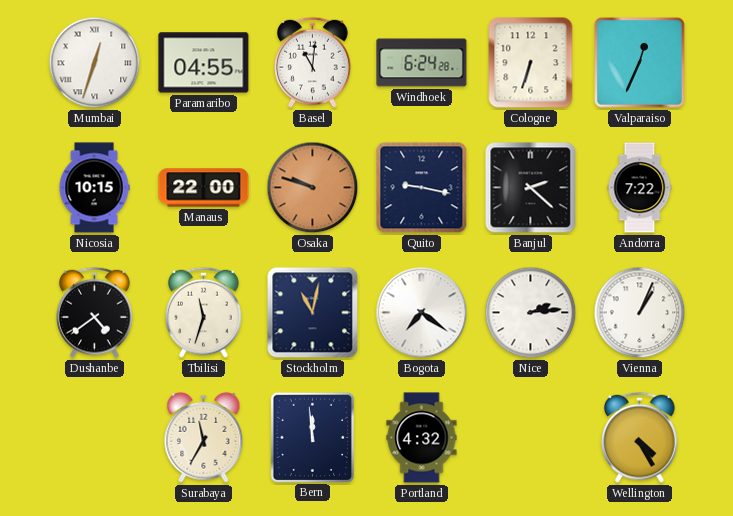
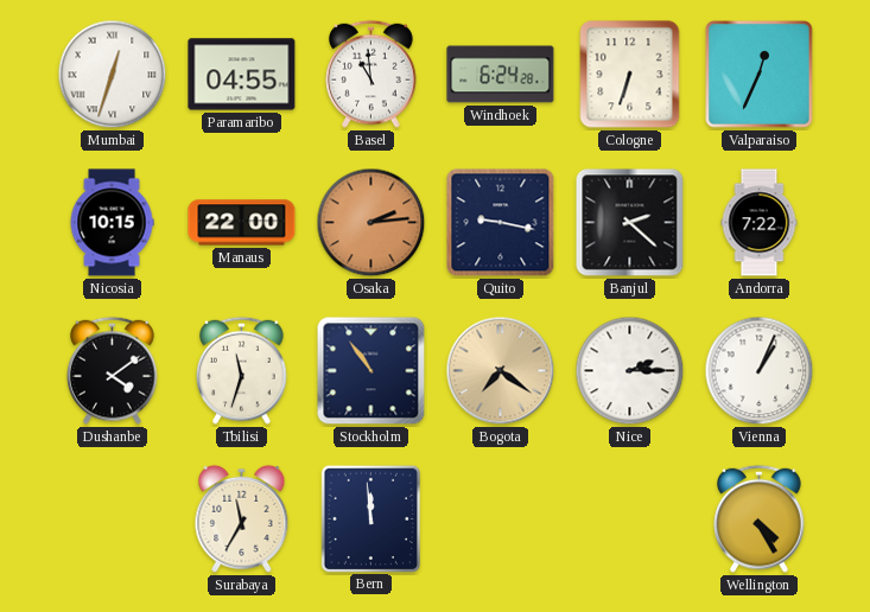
Basel: 11:01 -> 10:59 (372, 74)
Osaka: 9:48 -> 2:14 (372, 223)
Dushanbe: 4:39 -> 4:09 (113, 370)
Stockholm: 11:02 -> 10:54 (372, 371)
Bogota dial: white -> champagne (501, 371)
Nice: 2:14 -> 2:15 (630, 371)
Portland: 4:32 -> none (422, 438)
